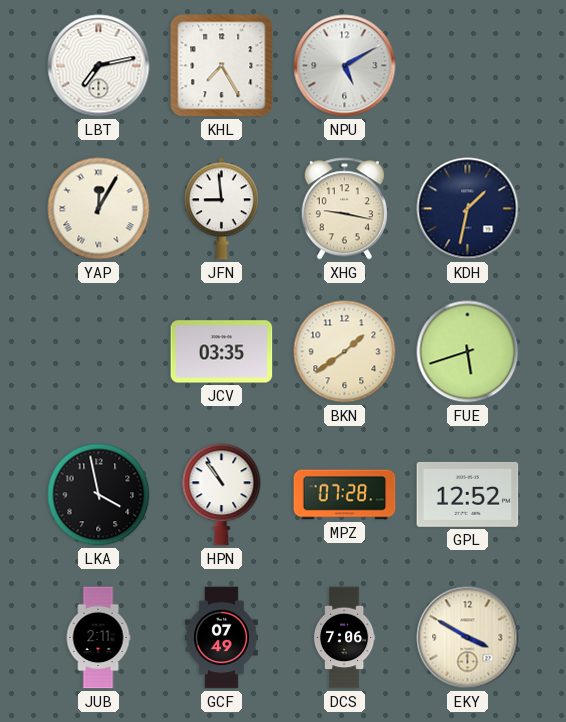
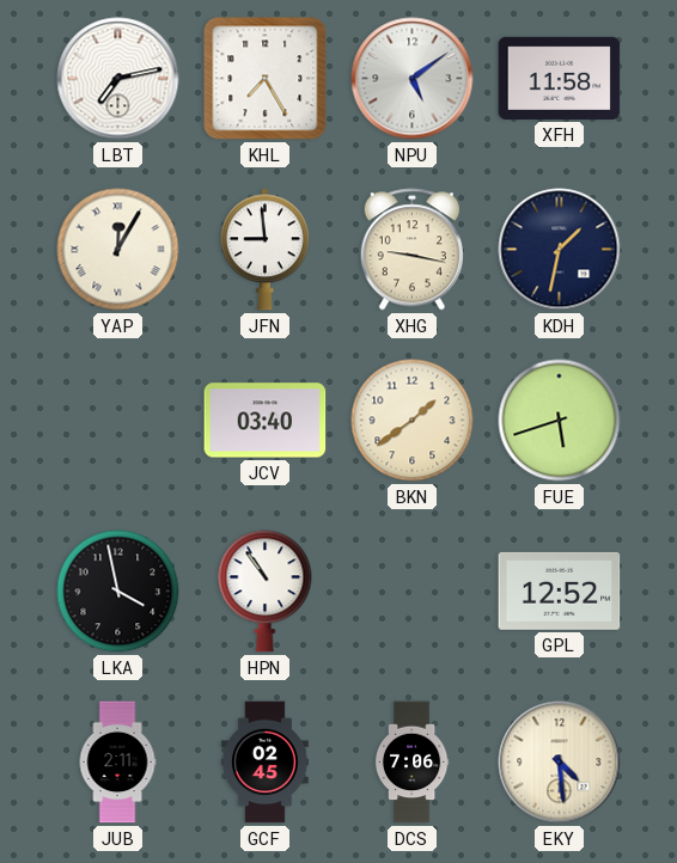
NPU: 5:10 -> 5:09 (413, 79)
XFH: none -> 11:58 (560, 78)
JCV: 03:35 -> 03:40 (266, 421)
MPZ: 07:28 -> none (345, 495)
GCF: 07:49 -> 02:45 (264, 763)
EKY: 3:50 -> 4:29 (560, 763)
